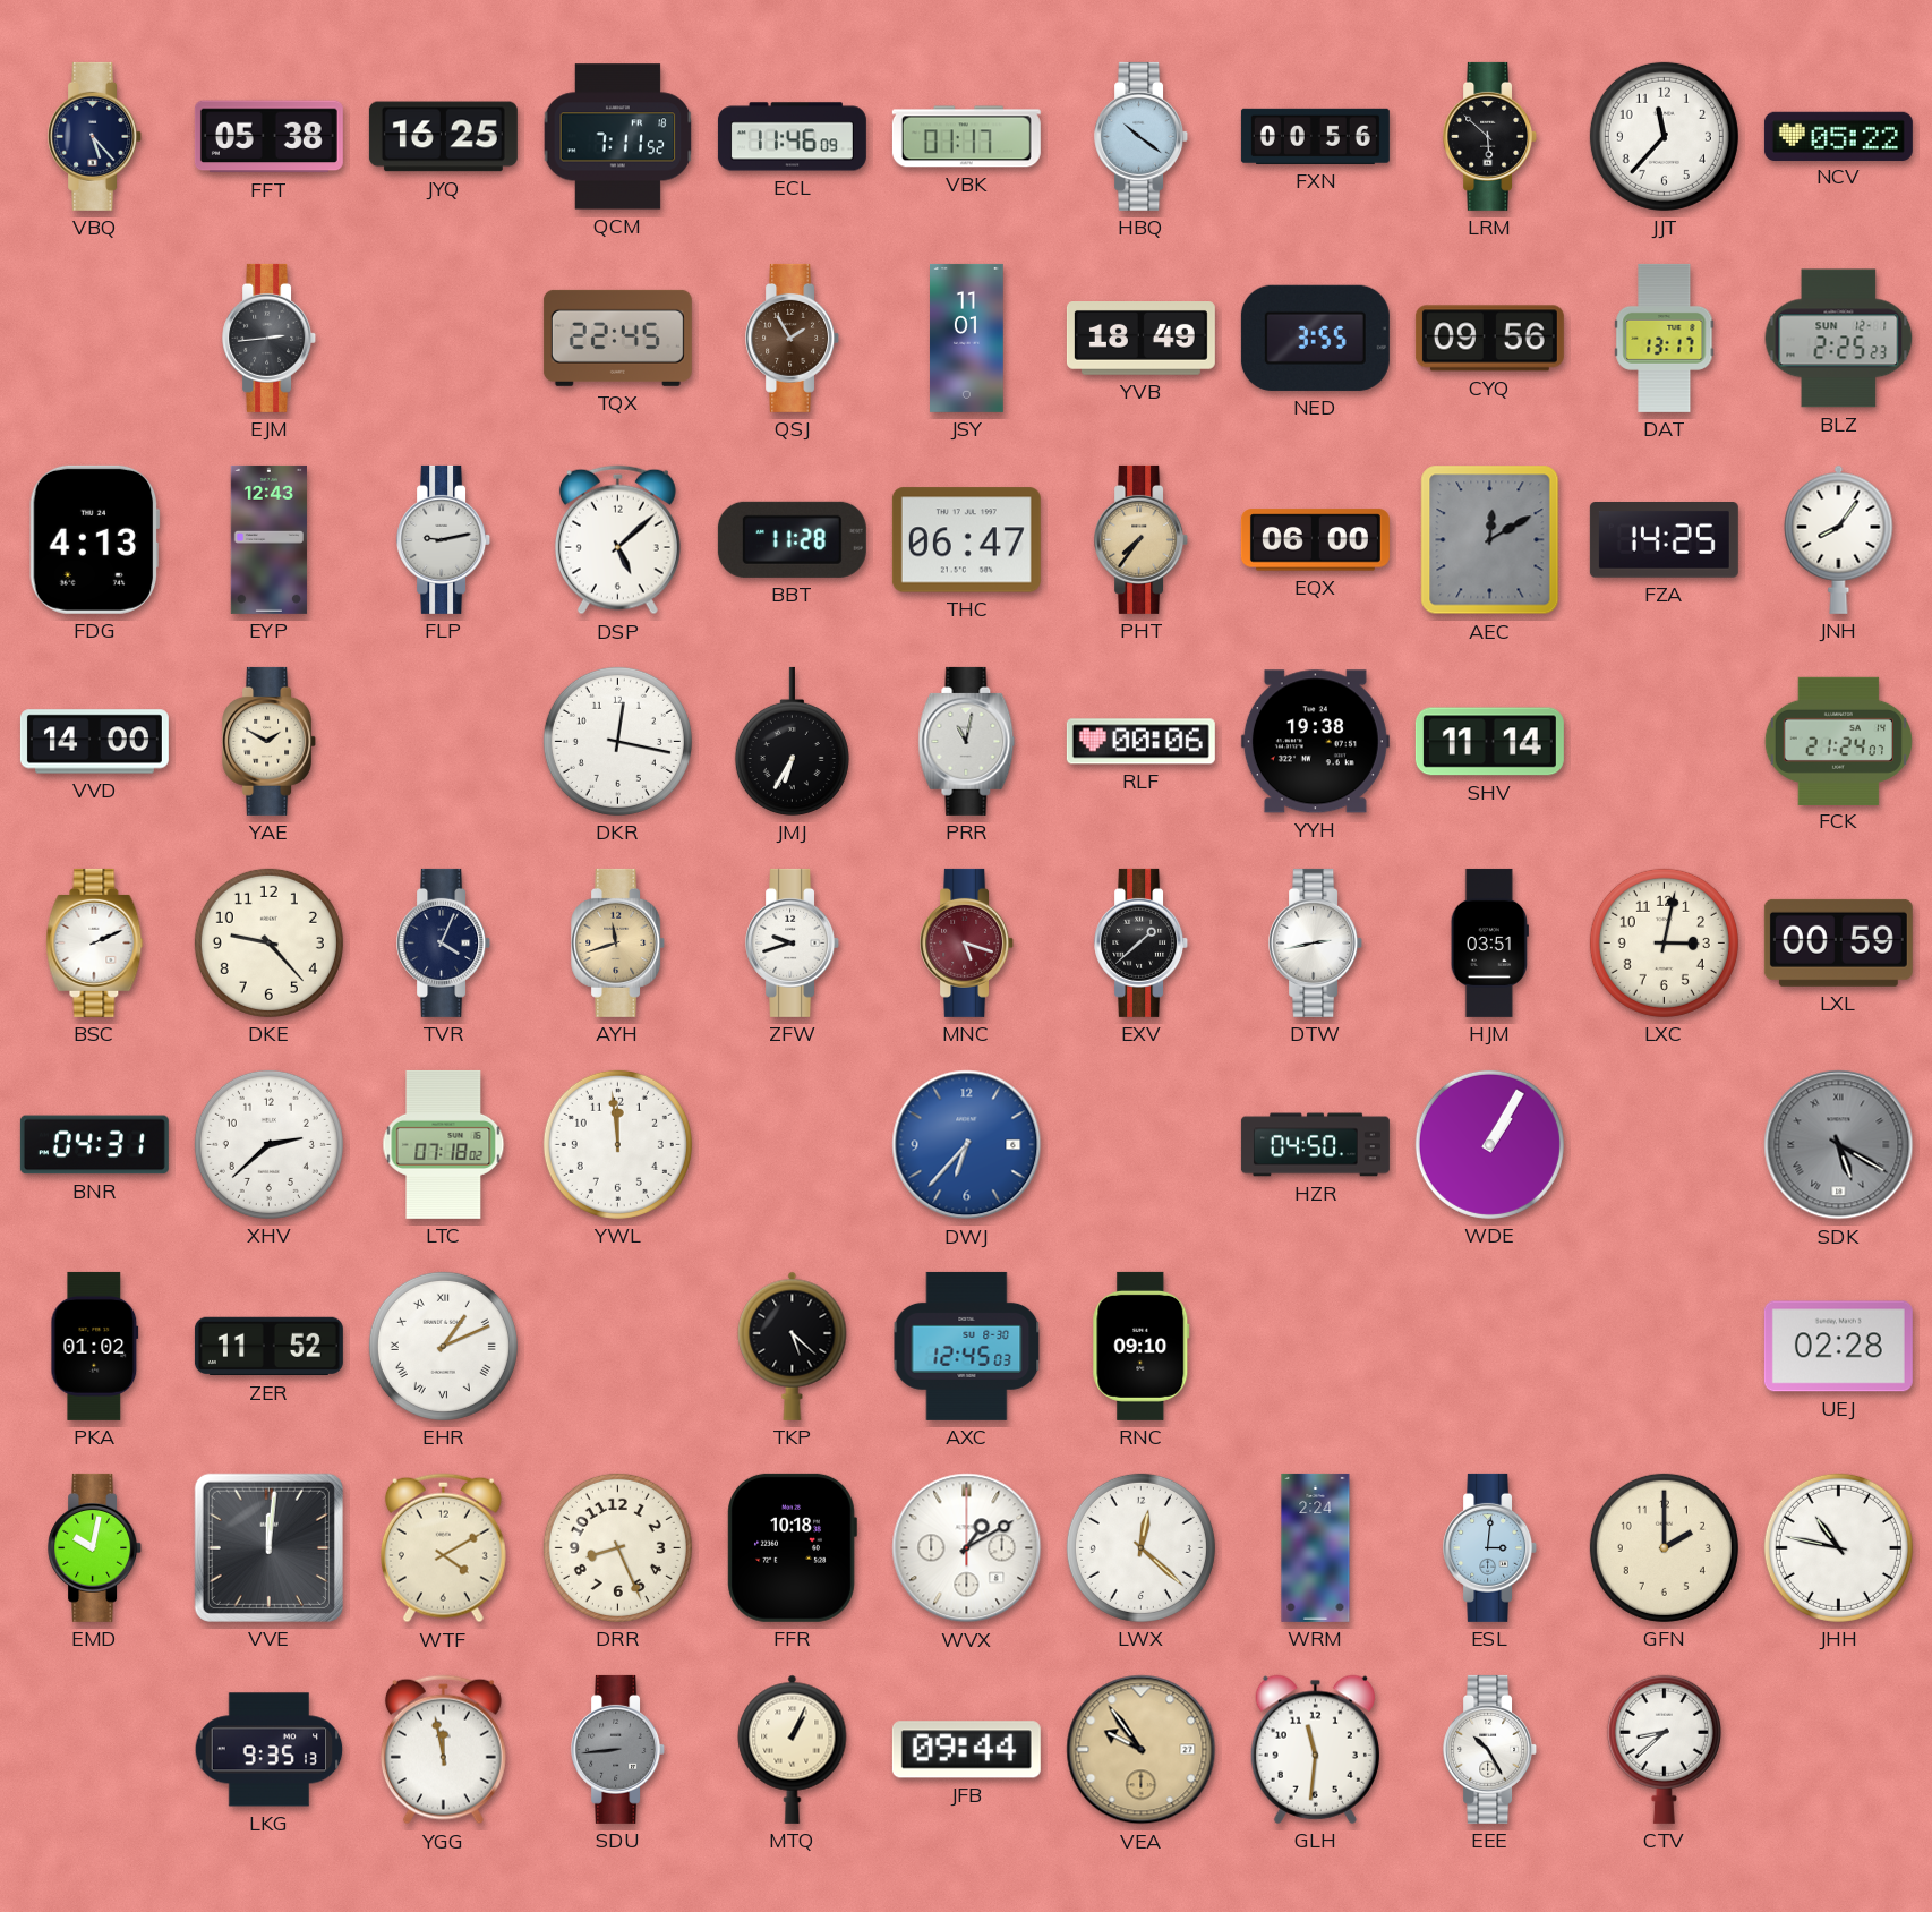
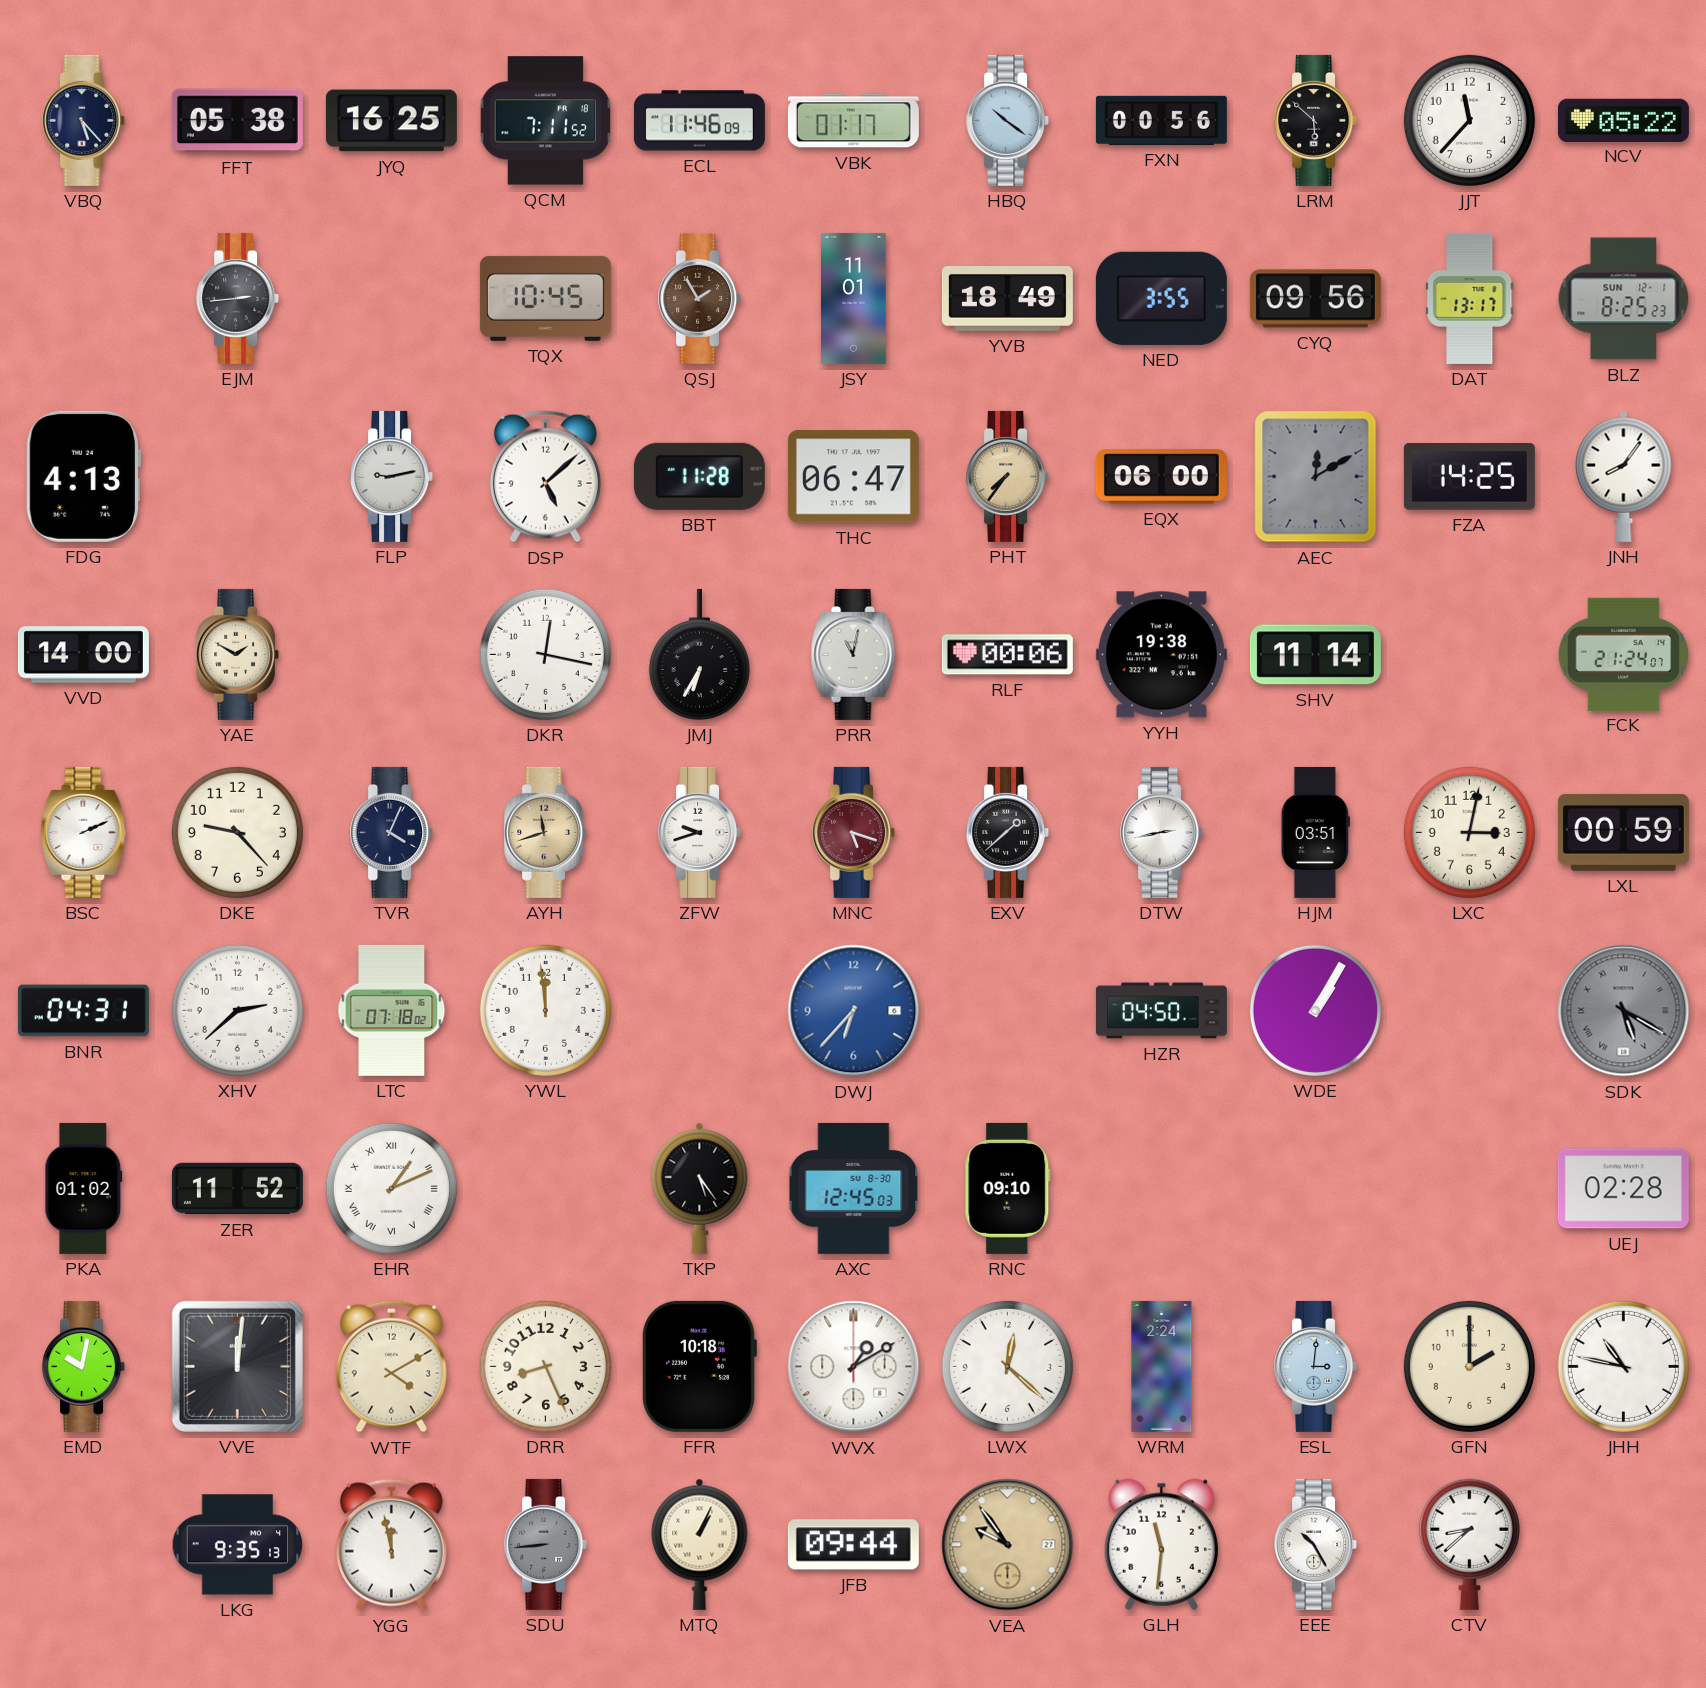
TQX: 22:45 -> 10:45 (545, 298)
BLZ: 2:25 -> 8:25 (1624, 299)
EYP: 12:43 -> none (268, 539)
TKP: 5:22 -> 5:24 (700, 1188)
